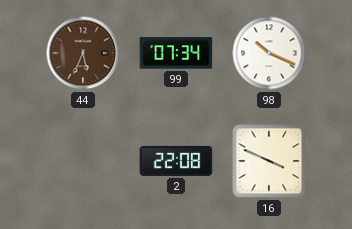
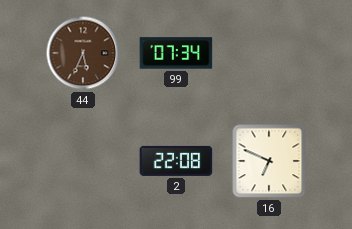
98: 10:19 -> none (269, 53)
16: 3:49 -> 6:49 (269, 161)
